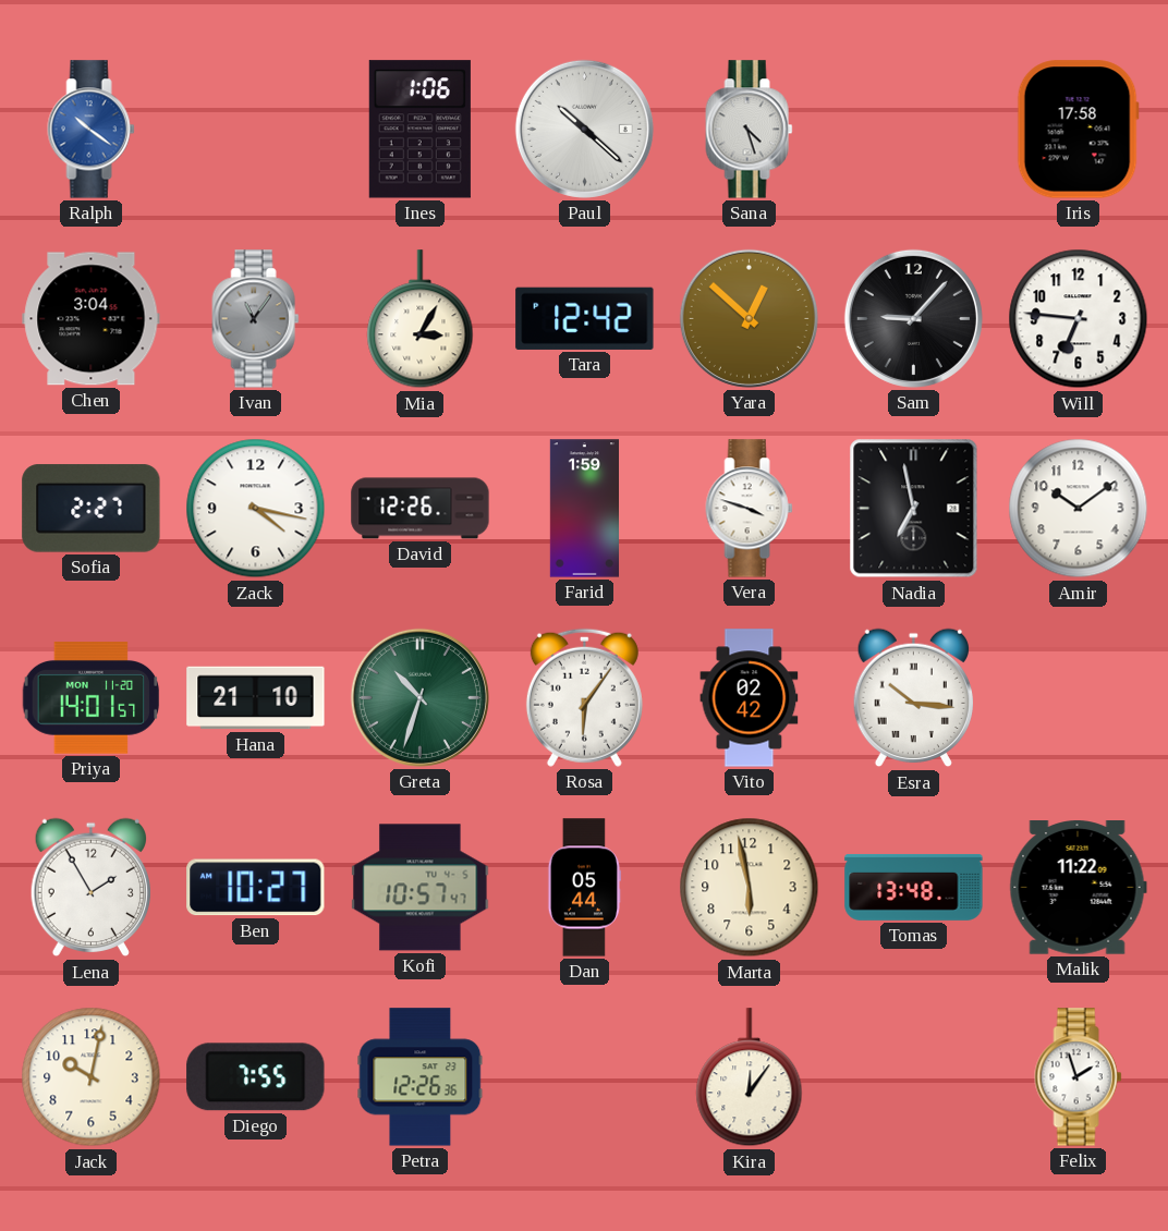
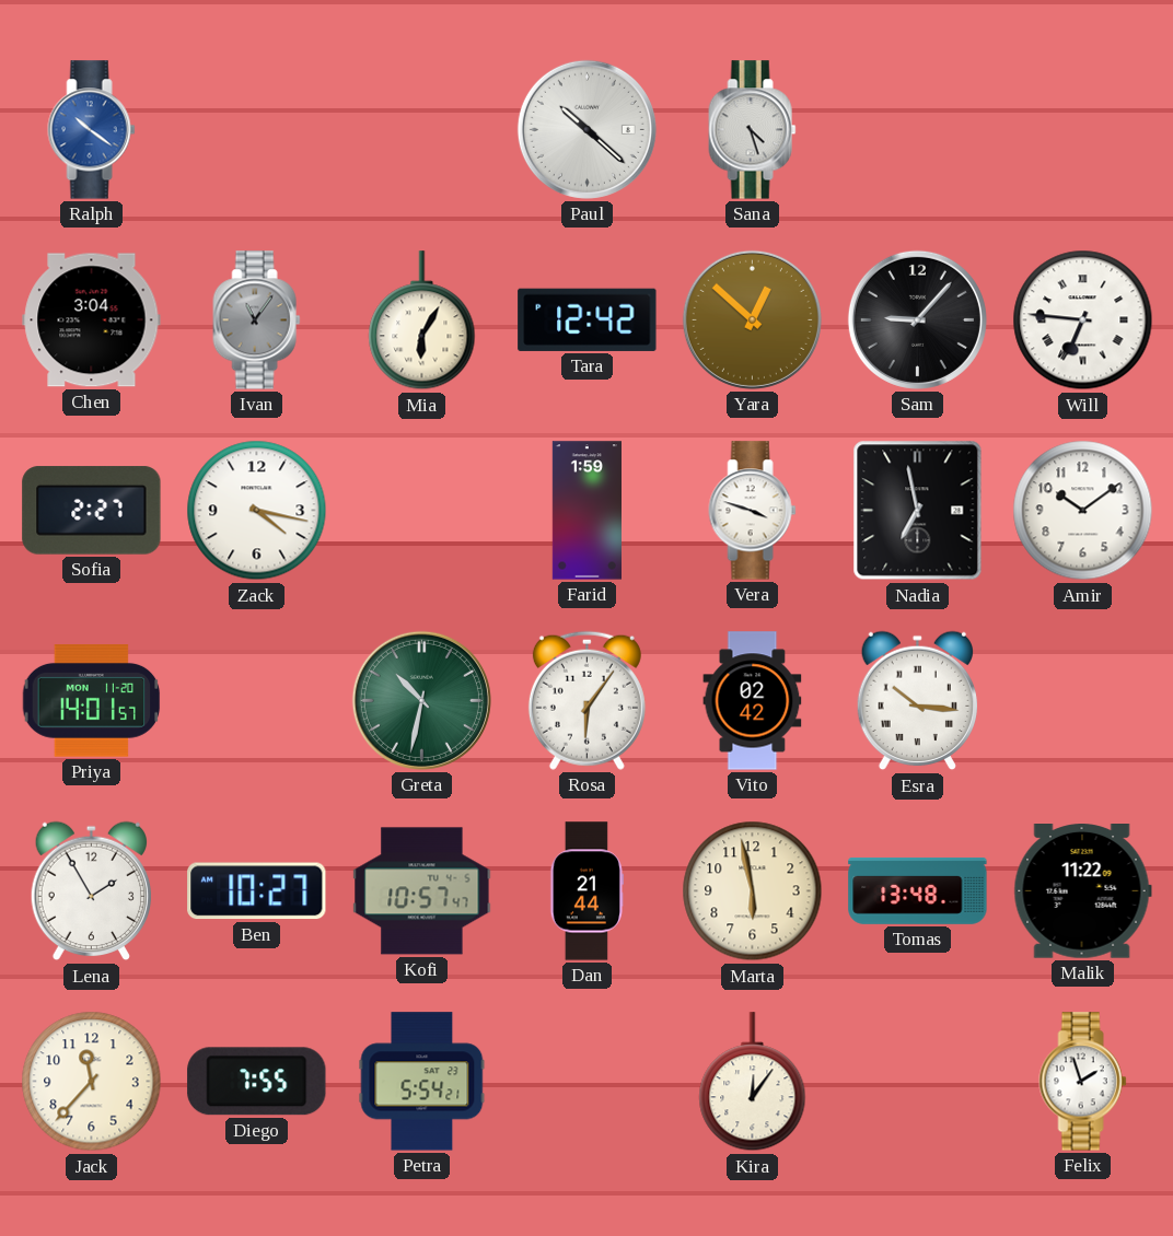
Ines: 1:06 -> none (419, 130)
Iris: 17:58 -> none (1078, 130)
Mia: 3:05 -> 6:05 (422, 320)
Will numerals: Arabic -> Roman (1083, 320)
David: 12:26 -> none (421, 509)
Hana: 21:10 -> none (256, 698)
Greta: 10:33 -> 10:32 (421, 700)
Dan: 05:44 -> 21:44 (586, 891)
Jack: 10:02 -> 11:37 (92, 1082)
Petra: 12:26 -> 5:54 (422, 1082)
